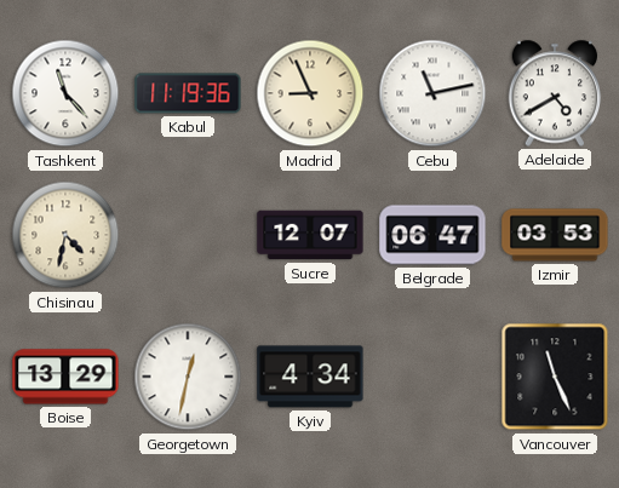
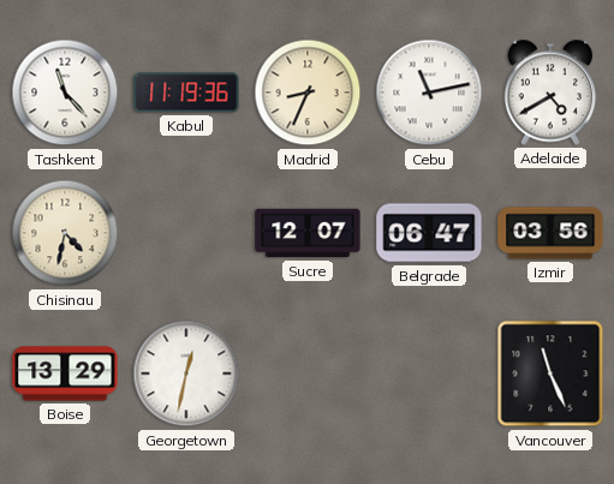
Madrid: 8:56 -> 8:34 (308, 92)
Izmir: 03:53 -> 03:56 (550, 233)
Kyiv: 4:34 -> none (310, 377)
